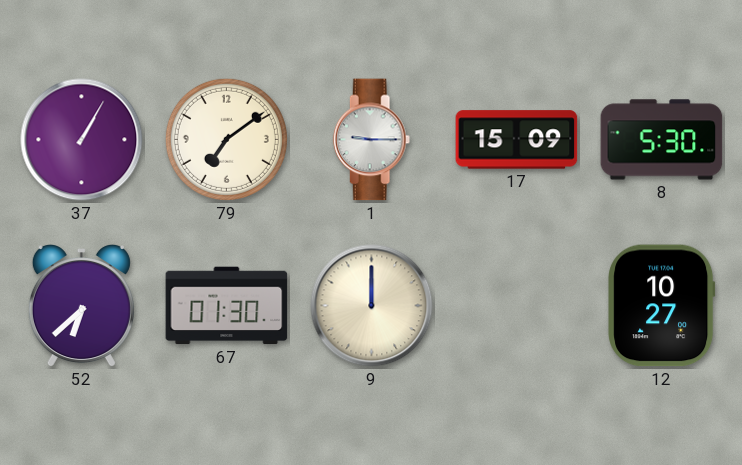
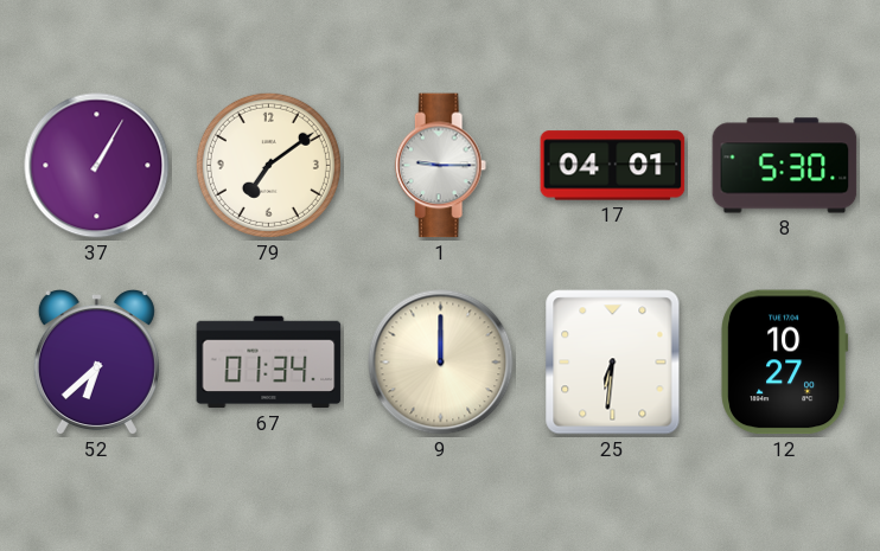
17: 15:09 -> 04:01 (613, 166)
67: 01:30 -> 01:34 (269, 363)
25: none -> 6:31 (613, 363)
